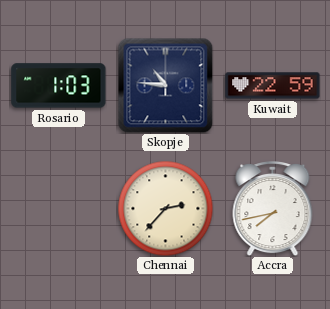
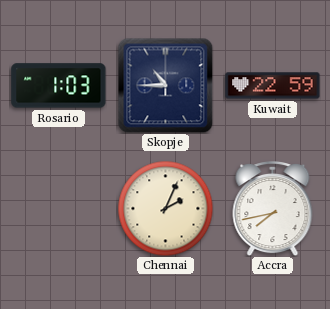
Skopje: 10:46 -> 10:45 (165, 85)
Chennai: 2:37 -> 2:04 (165, 208)
